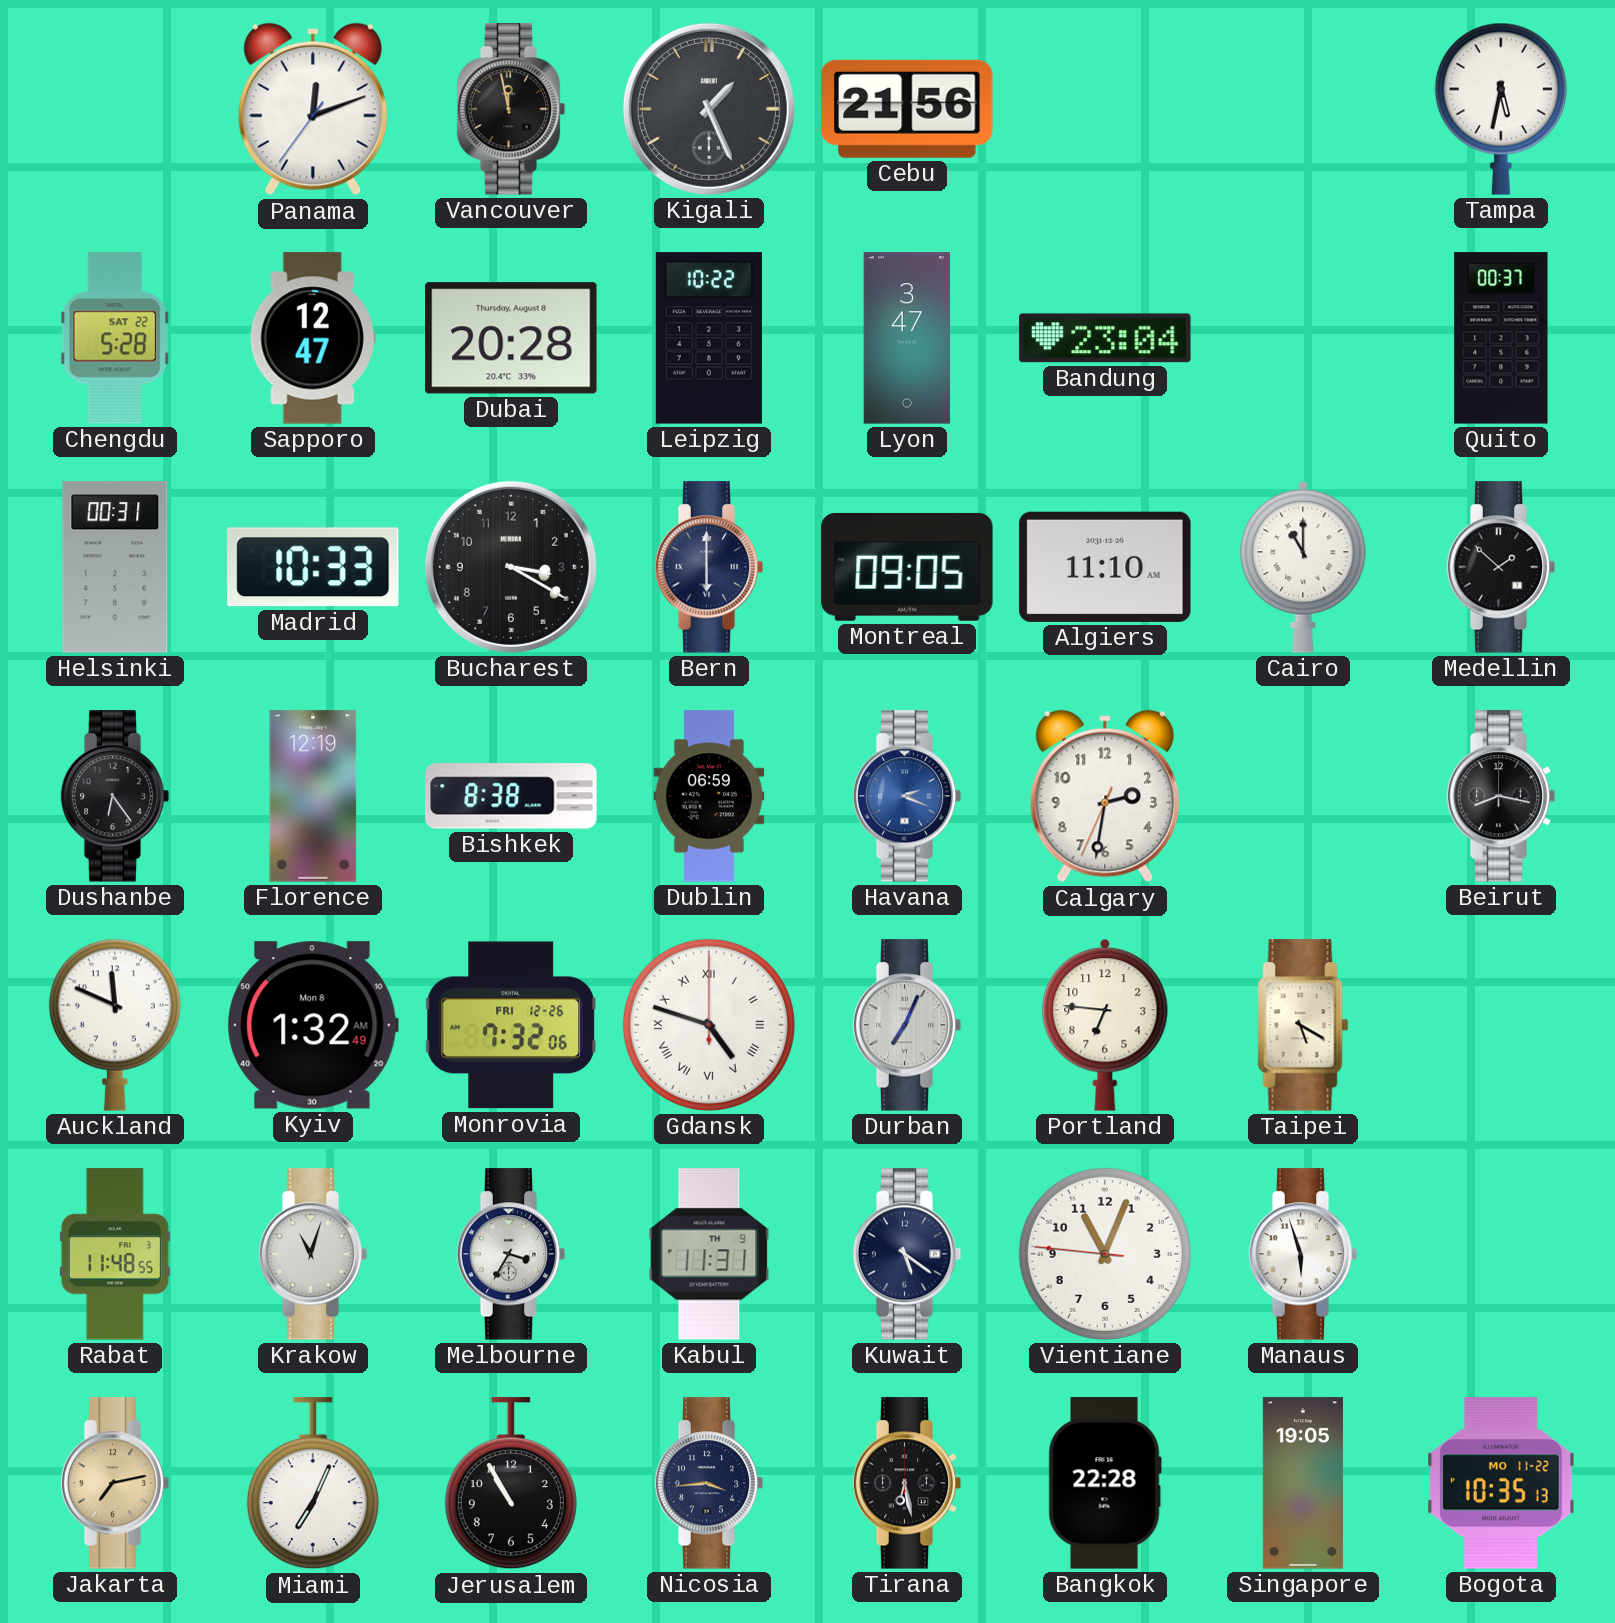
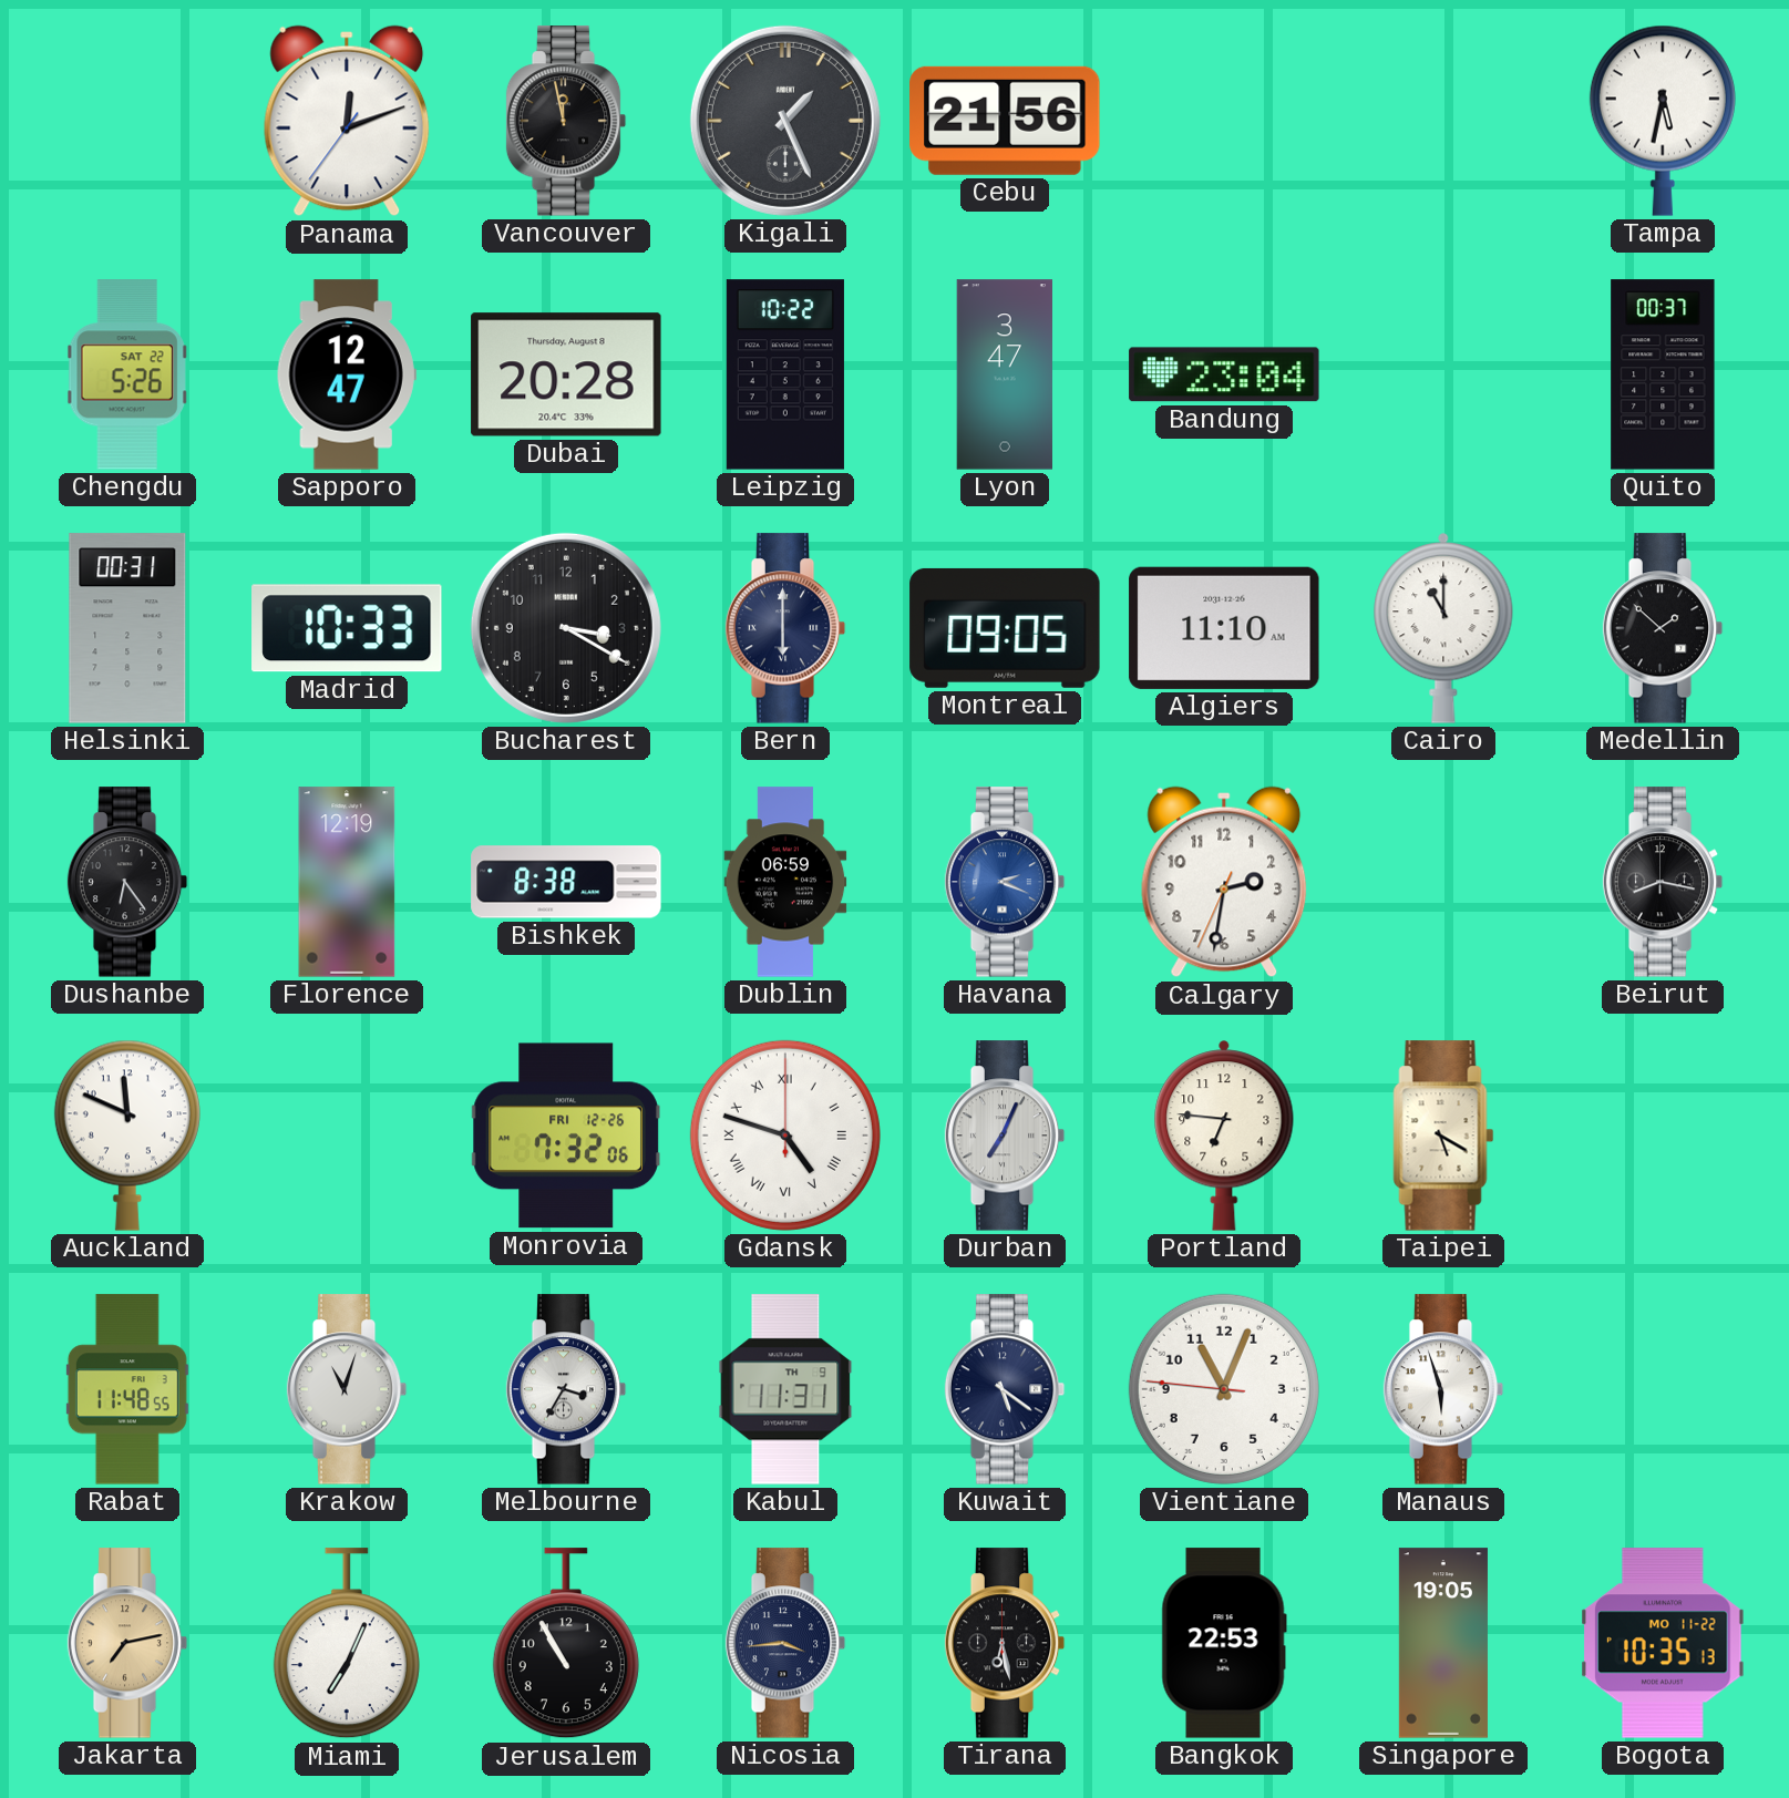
Chengdu: 5:28 -> 5:26 (127, 374)
Kyiv: 1:32 -> none (313, 1025)
Bangkok: 22:28 -> 22:53 (1224, 1643)
